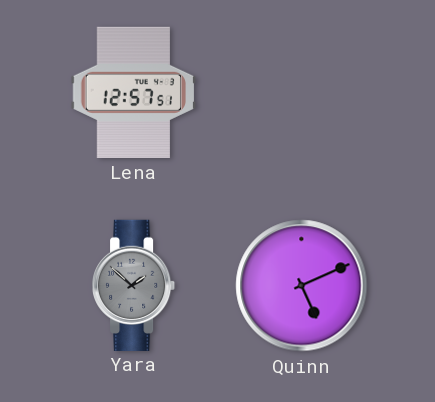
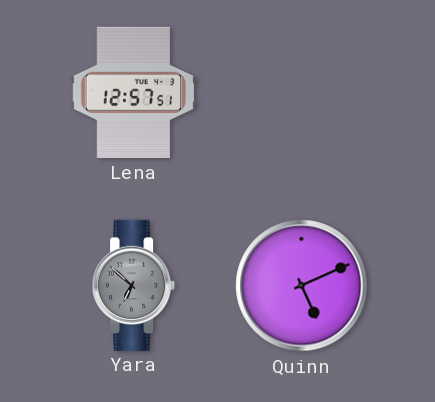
Yara: 1:52 -> 6:52 (135, 285)
